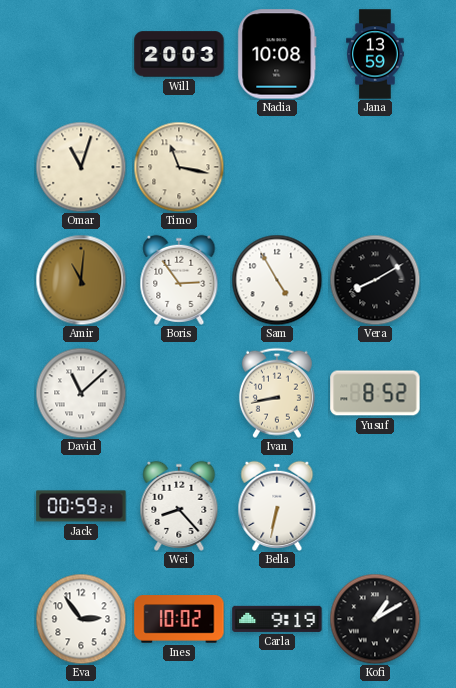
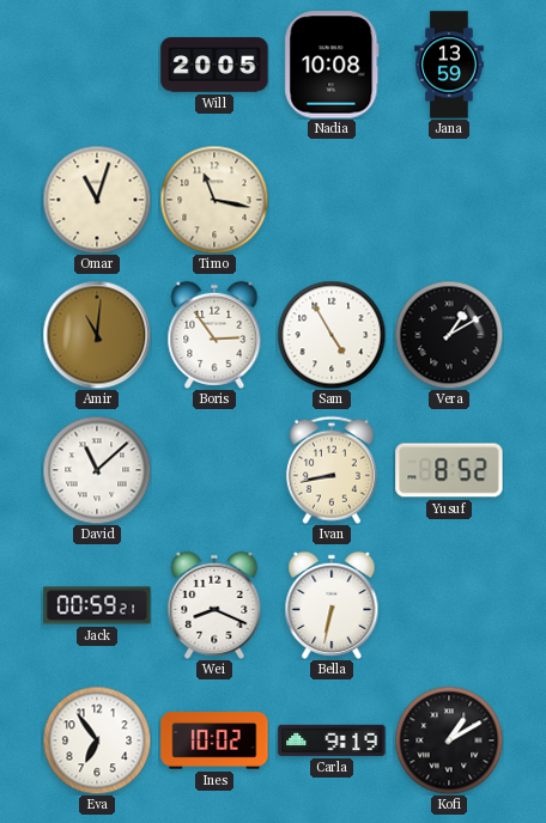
Will: 20:03 -> 20:05 (214, 65)
Vera: 8:10 -> 1:10 (449, 335)
Wei: 8:23 -> 8:19 (214, 605)
Eva: 2:54 -> 6:54 (97, 740)
